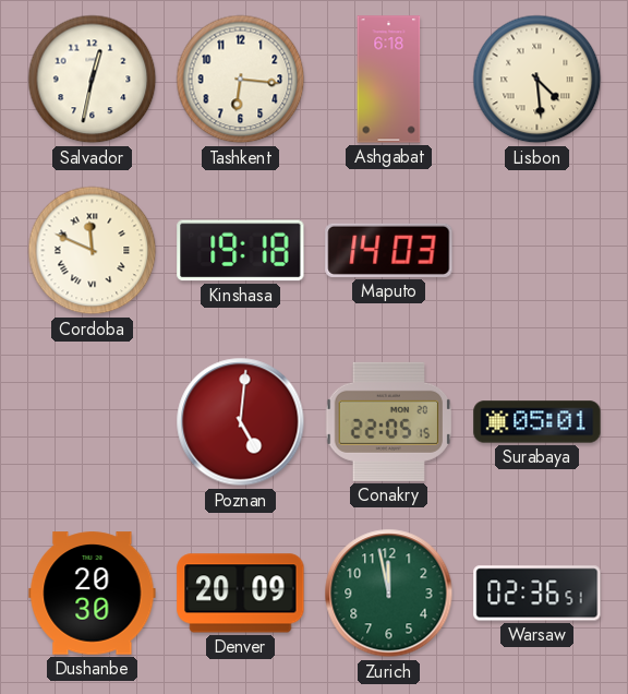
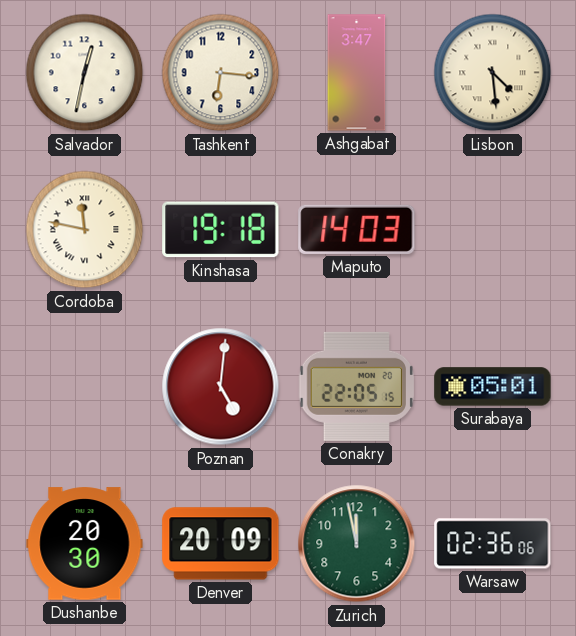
Ashgabat: 6:18 -> 3:47 (357, 73)
Cordoba: 11:49 -> 11:47 (85, 230)
Warsaw: 02:36:51 -> 02:36:06 (493, 544)
